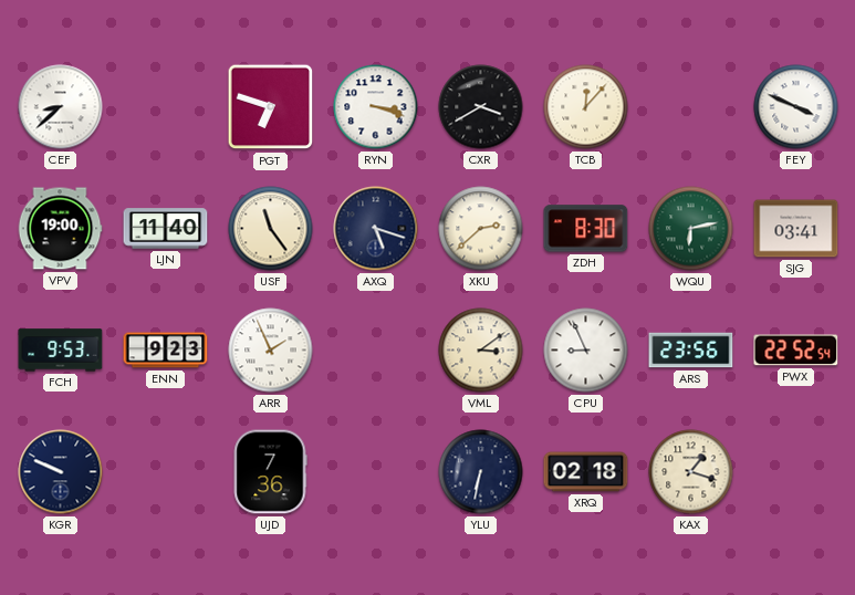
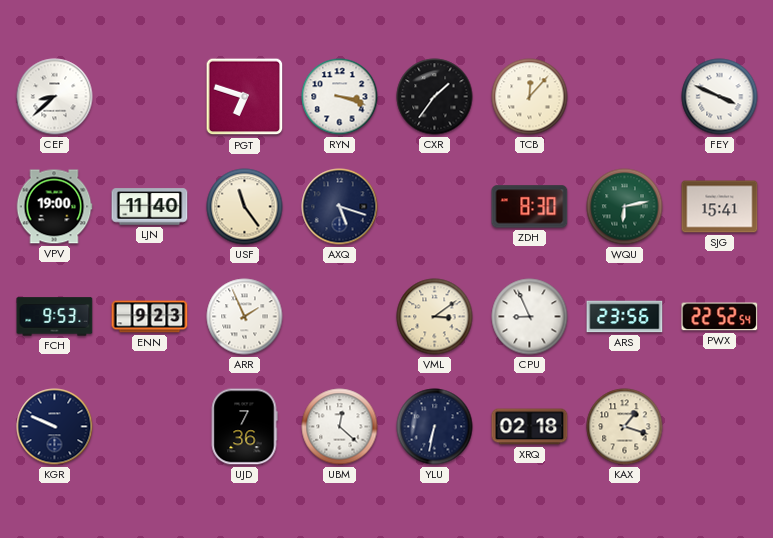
CXR: 3:40 -> 1:36 (435, 97)
XKU: 2:38 -> none (481, 229)
SJG: 03:41 -> 15:41 (720, 207)
UBM: none -> 12:22 (340, 427)
